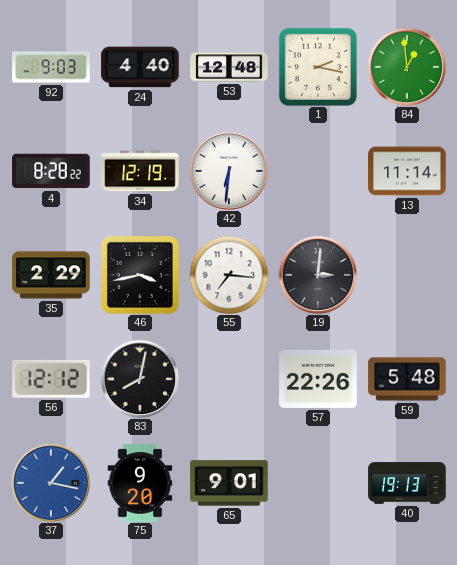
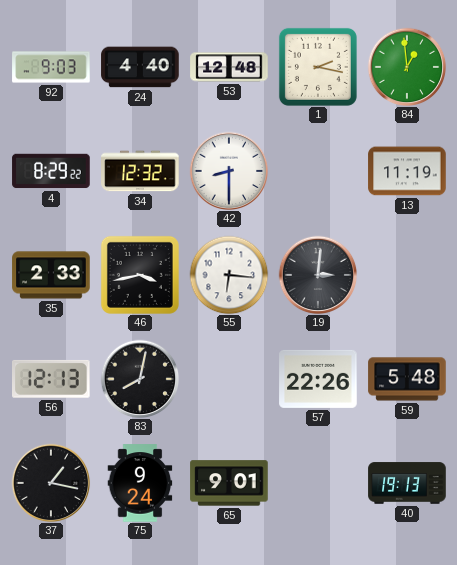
4: 8:28 -> 8:29 (51, 171)
34: 12:19 -> 12:32 (140, 171)
42: 6:31 -> 8:30 (229, 171)
13: 11:14 -> 11:19 (407, 171)
35: 2:29 -> 2:33 (51, 275)
55: 7:16 -> 6:16 (229, 275)
56: 12:12 -> 12:13 (52, 379)
37 dial: blue -> black (51, 483)
75: 9:20 -> 9:24 (140, 483)
